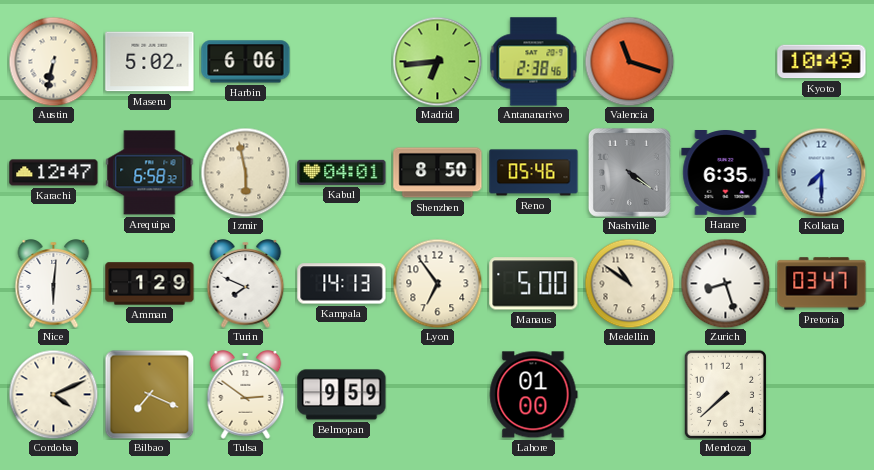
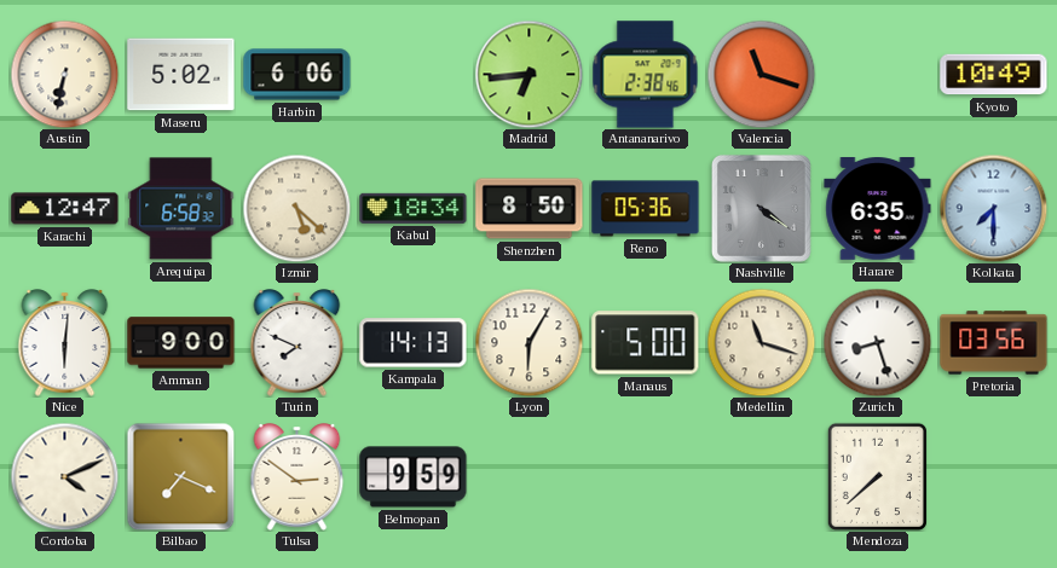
Izmir: 5:58 -> 5:22 (296, 208)
Kabul: 04:01 -> 18:34 (414, 208)
Reno: 05:46 -> 05:36 (646, 209)
Amman: 1:29 -> 9:00 (181, 343)
Lyon: 6:54 -> 6:05 (528, 342)
Medellin: 10:51 -> 11:18 (761, 342)
Pretoria: 03:47 -> 03:56 (994, 343)
Lahore: 01:00 -> none (533, 395)
